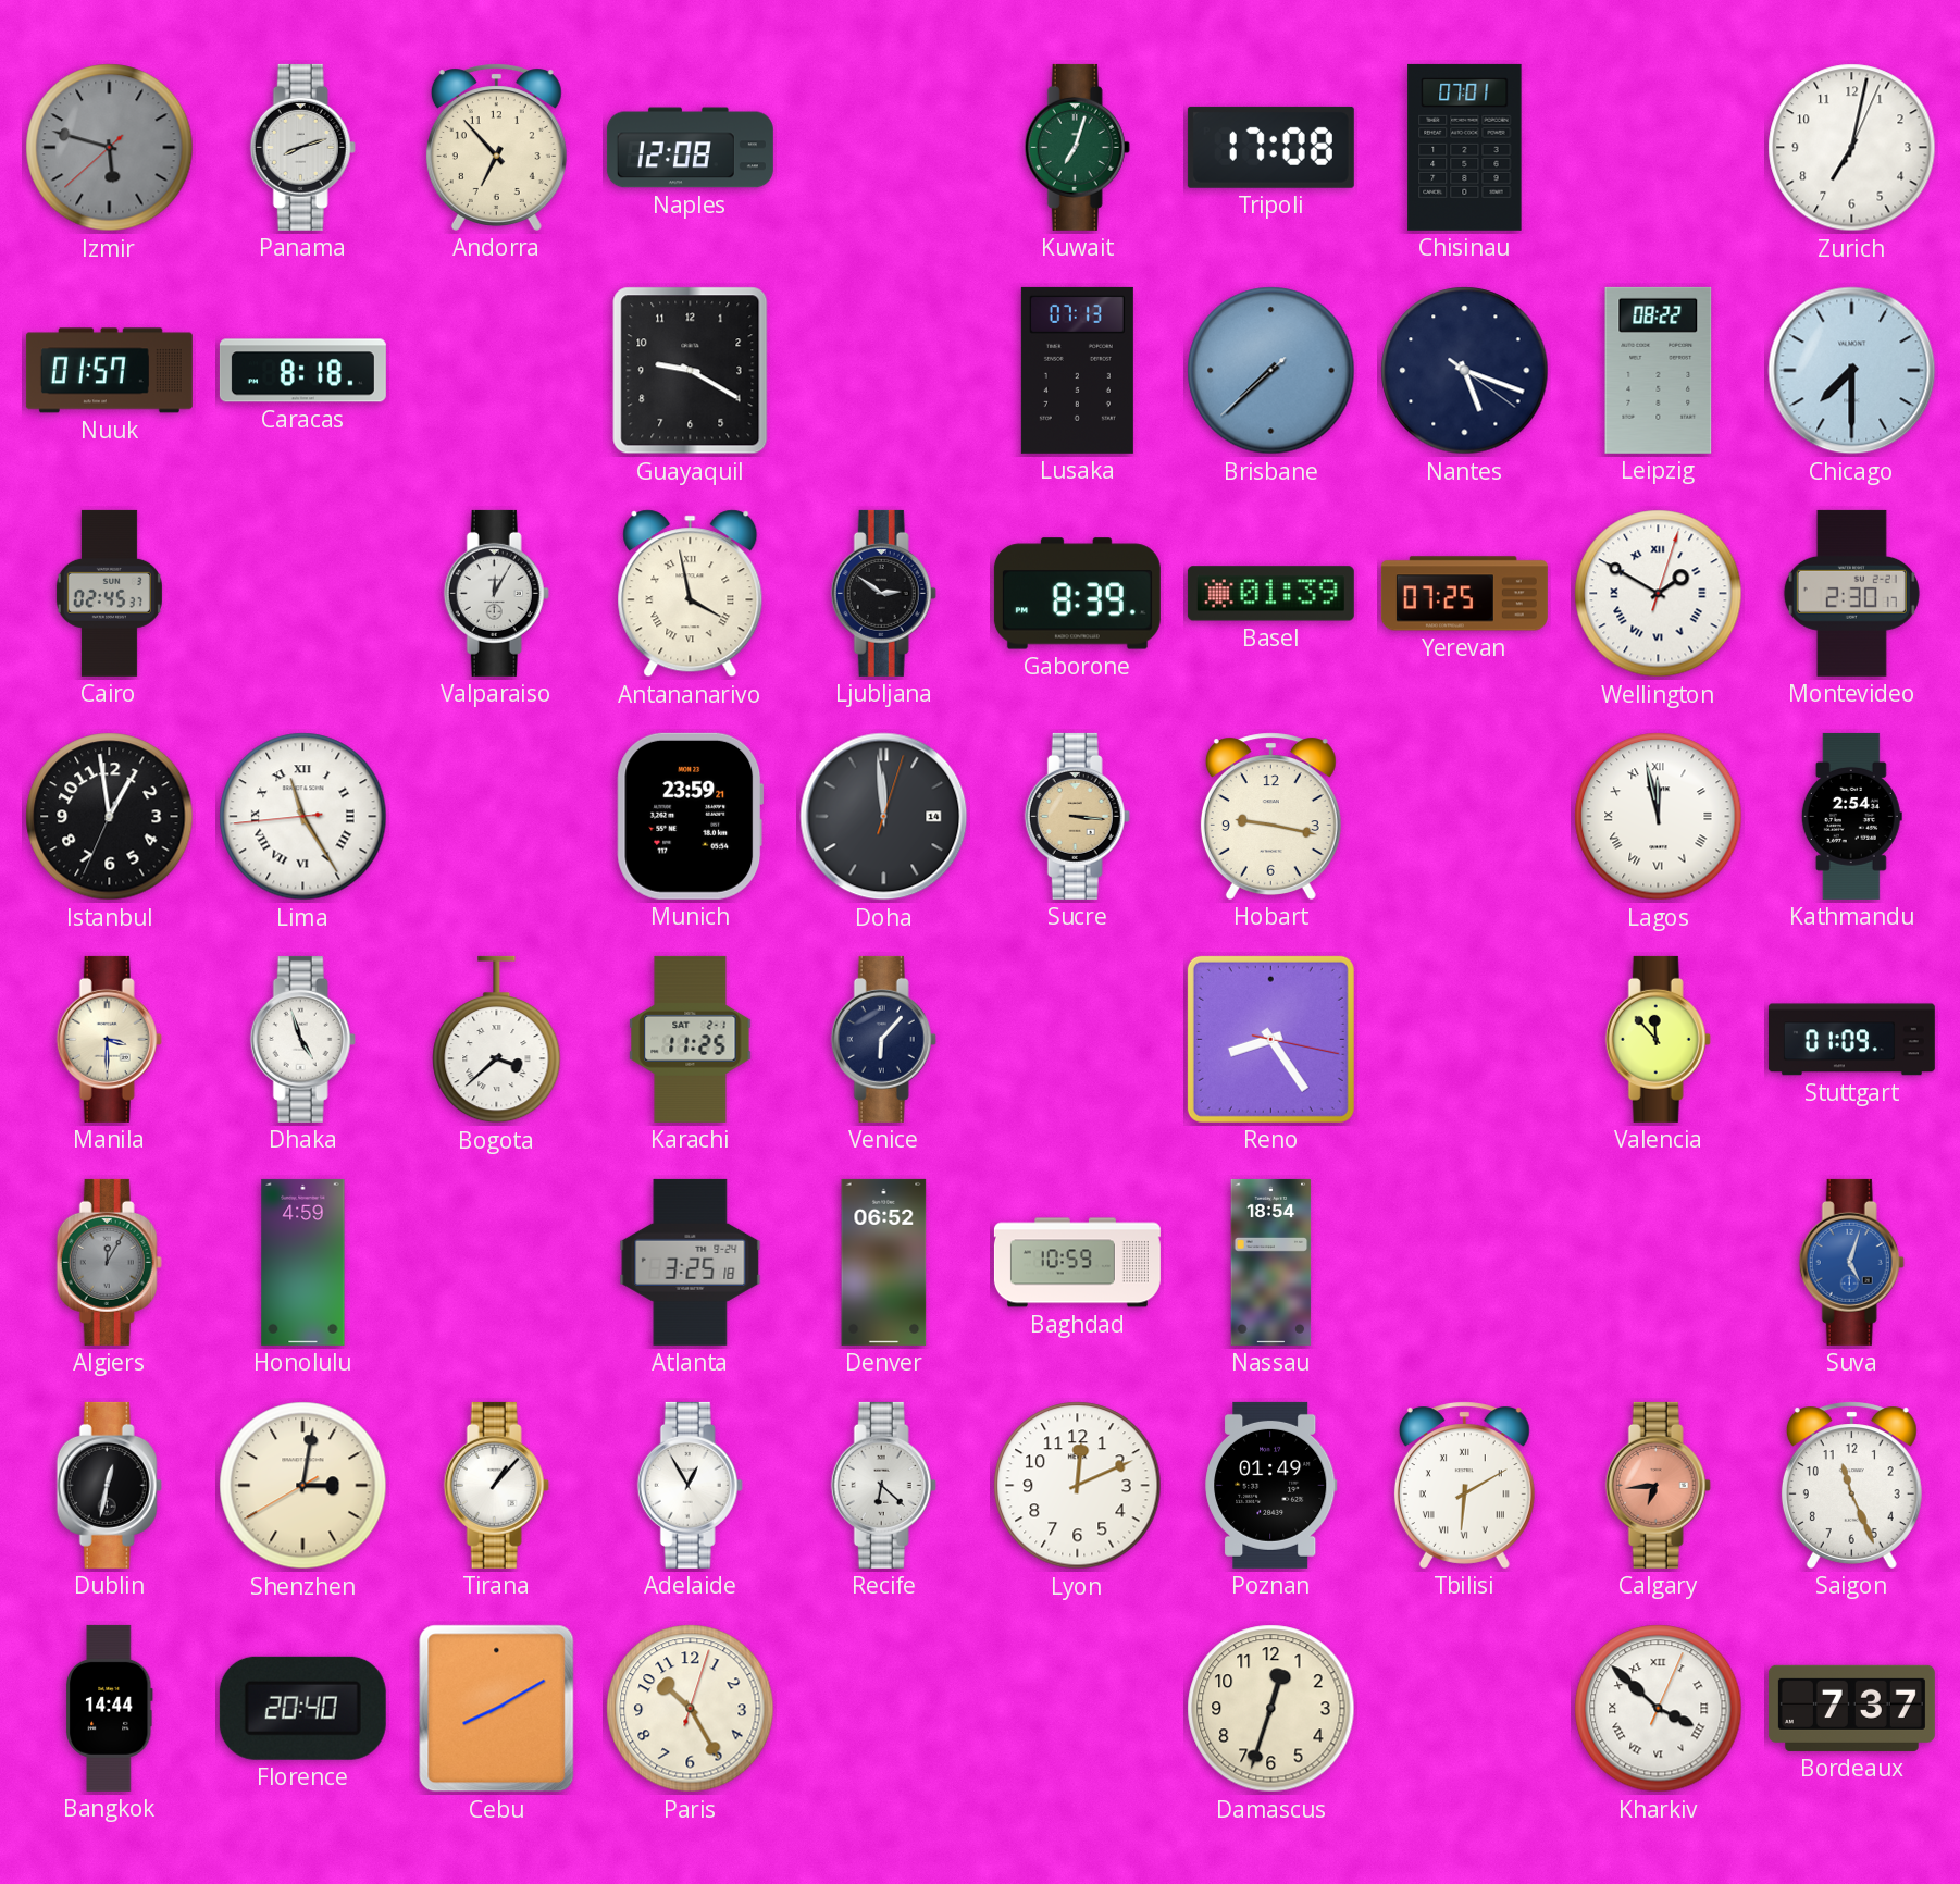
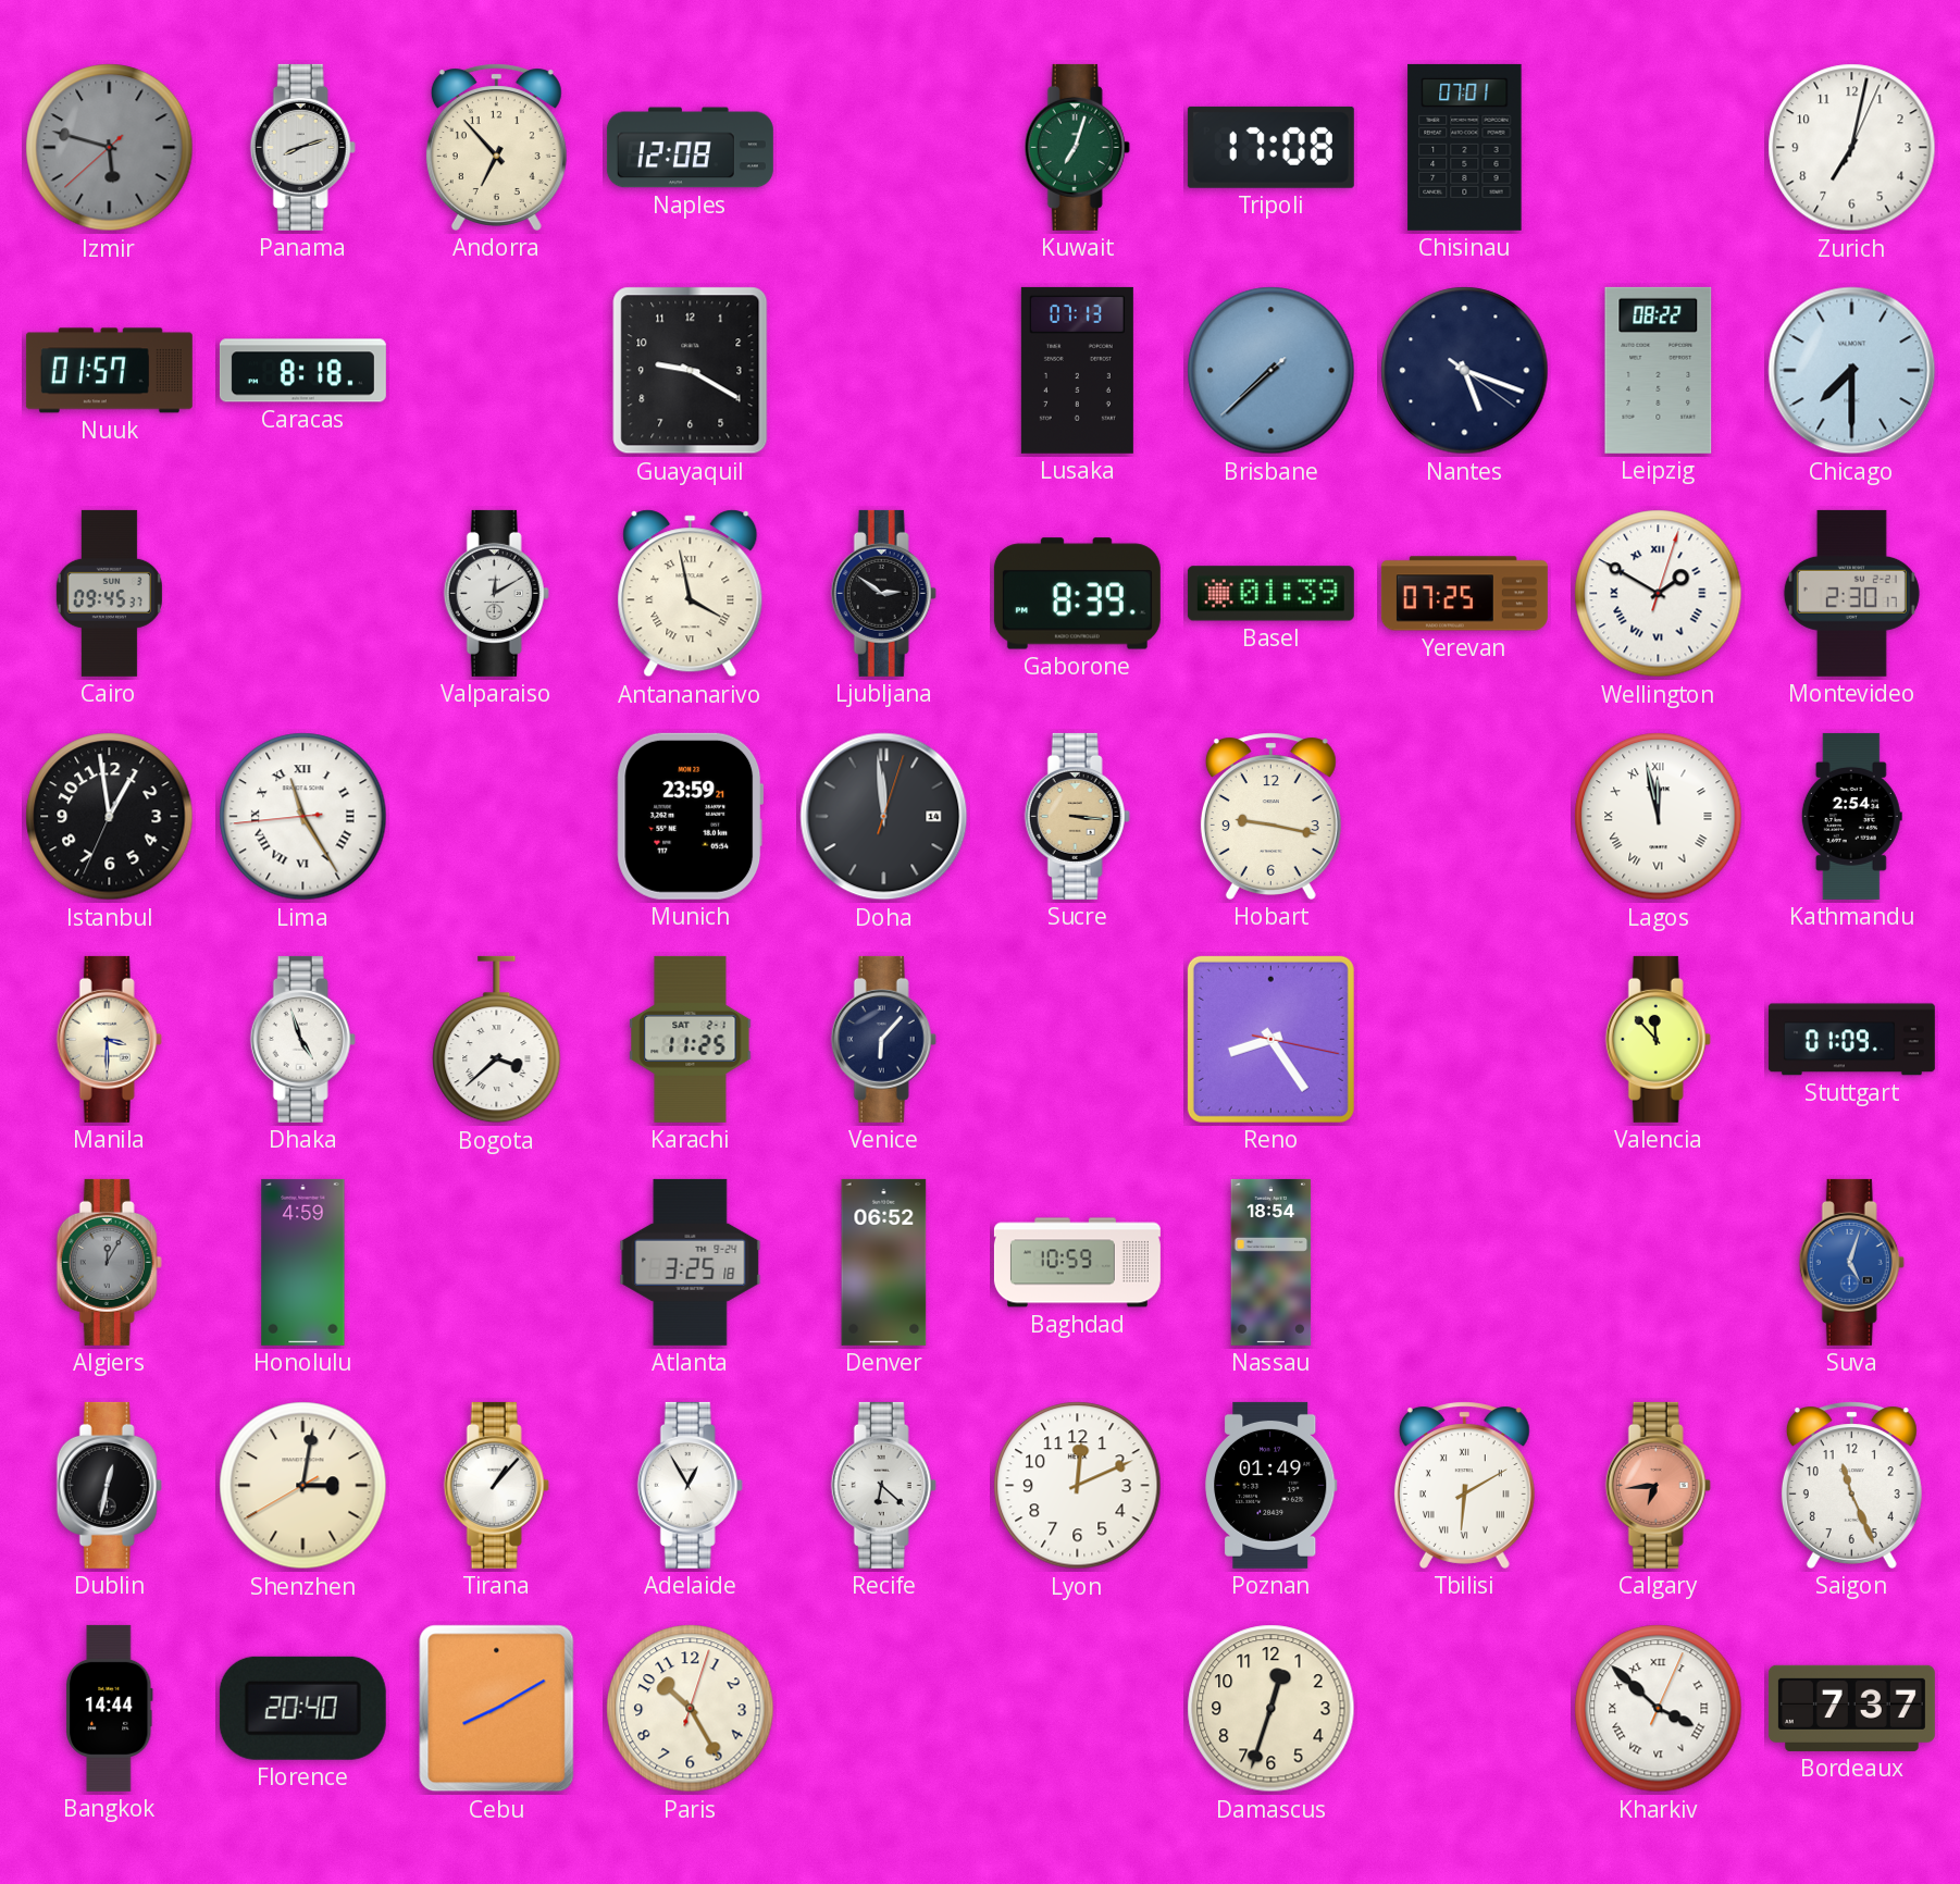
Cairo: 02:45 -> 09:45 (109, 593)
Valparaiso: 12:05 -> 12:10 (496, 593)
